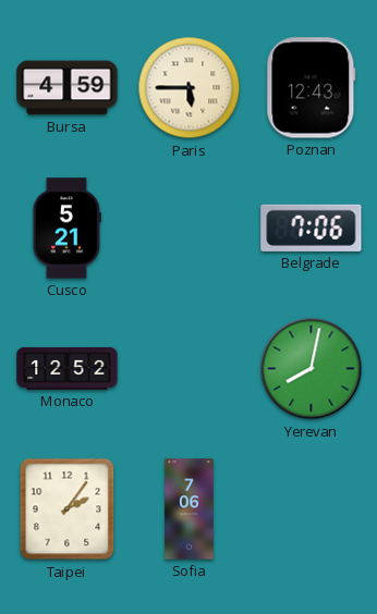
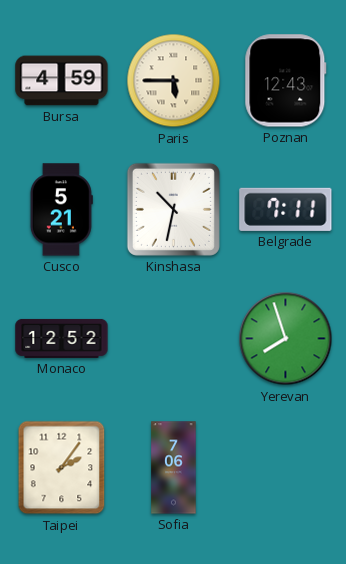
Kinshasa: none -> 10:32 (173, 209)
Belgrade: 7:06 -> 7:11 (286, 209)
Yerevan: 8:02 -> 7:57 (286, 339)
